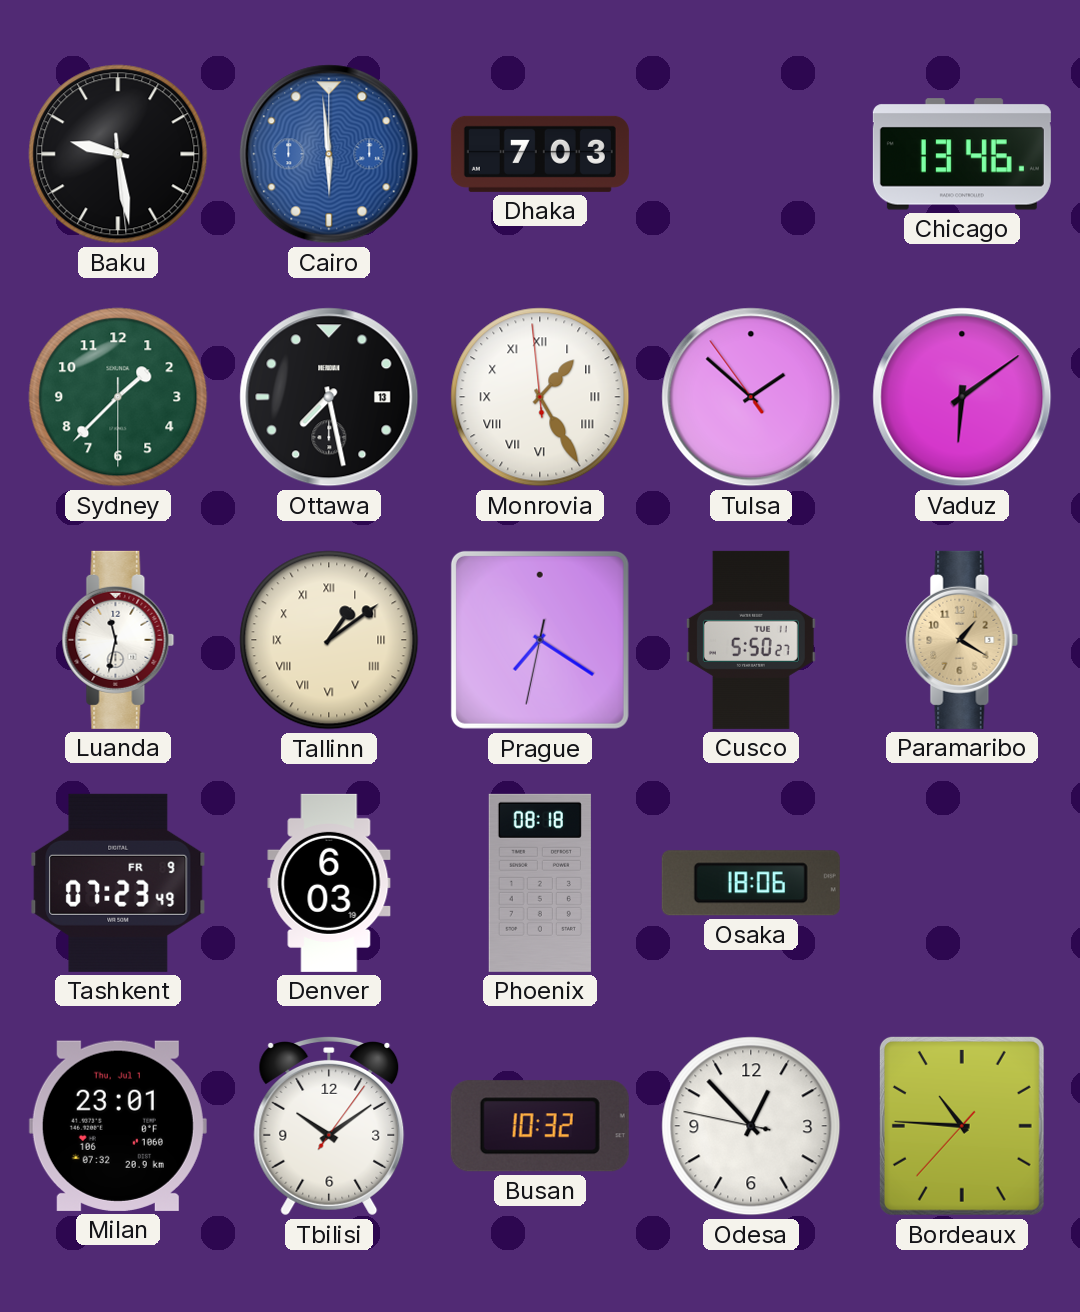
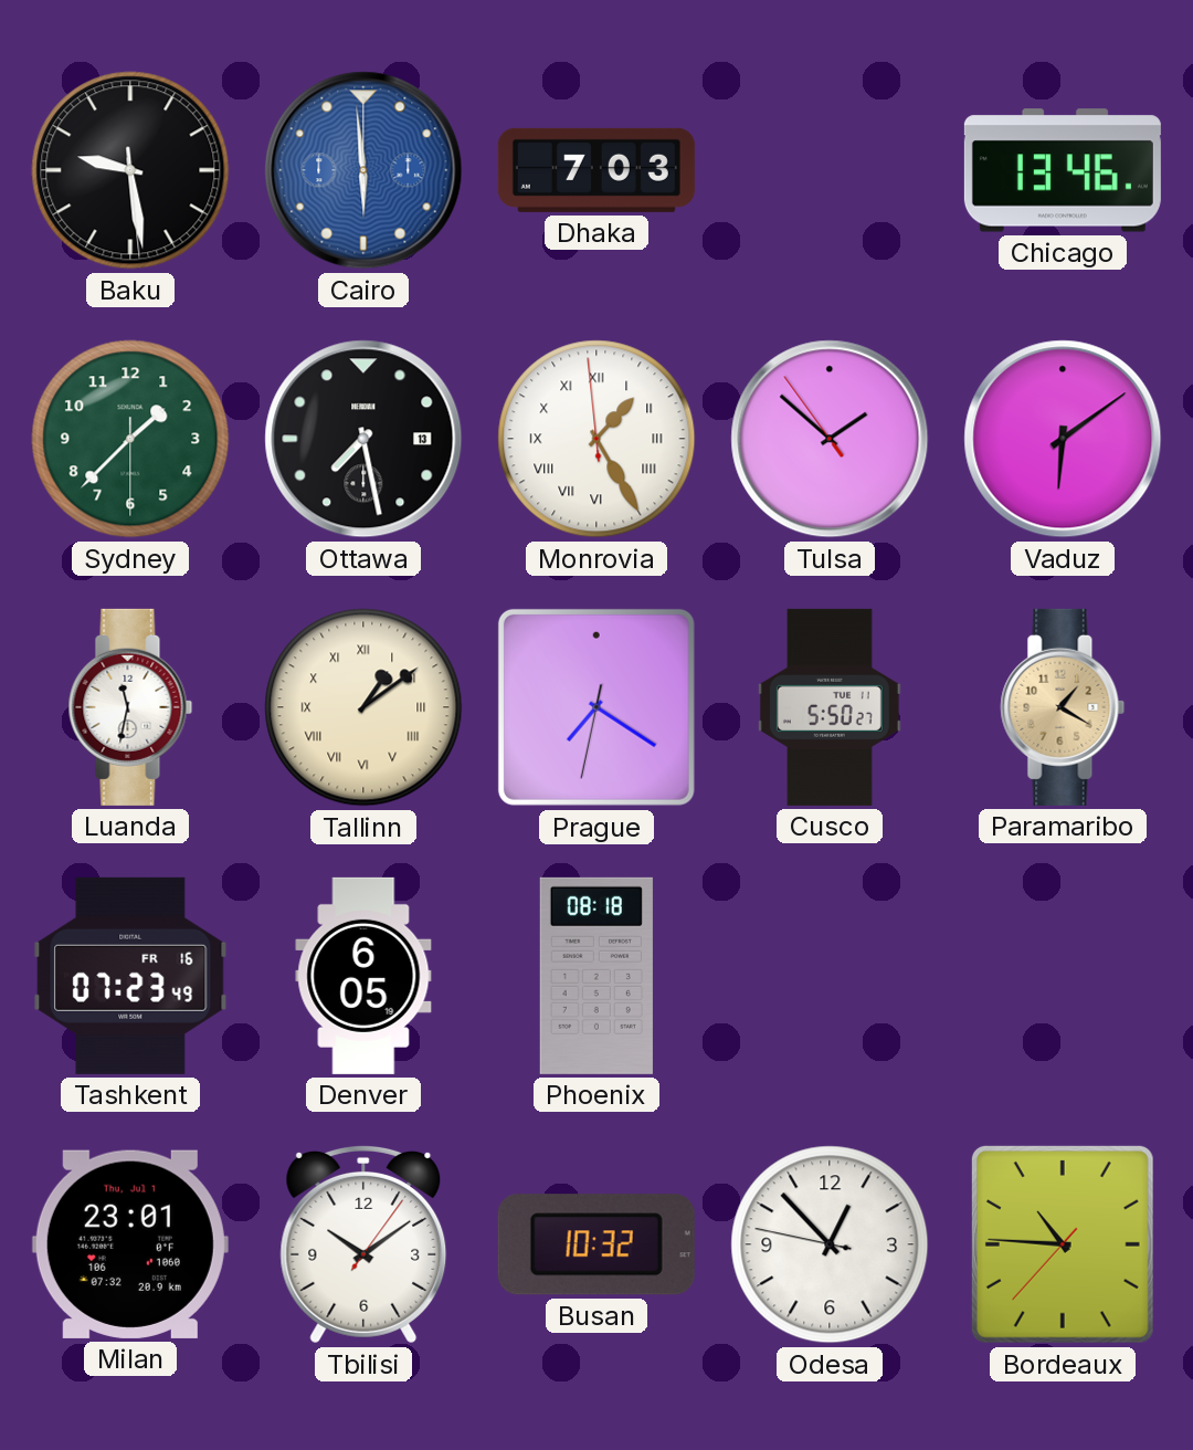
Tashkent date: FR 9 -> FR 16 (130, 976)
Denver: 6:03 -> 6:05 (363, 976)
Osaka: 18:06 -> none (751, 883)
